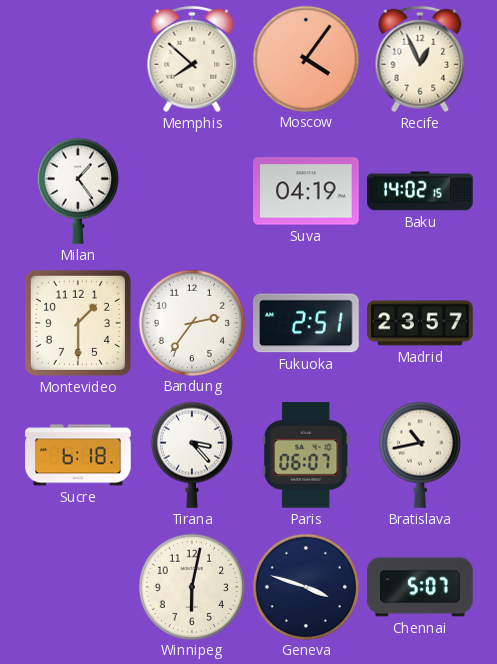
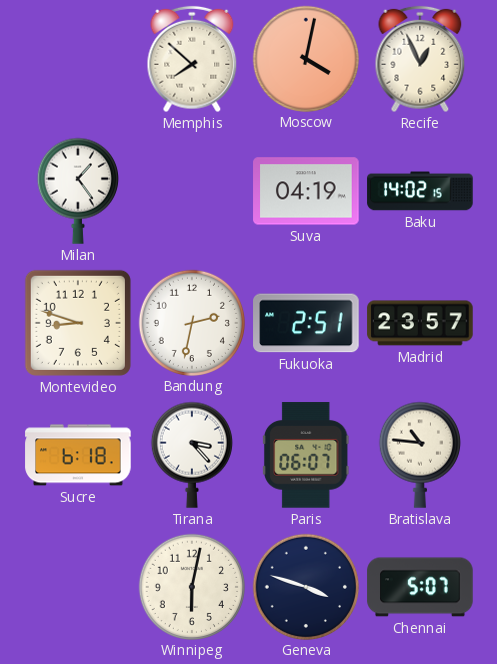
Moscow: 4:06 -> 4:02 (305, 58)
Montevideo: 1:30 -> 8:48 (78, 323)
Bandung: 2:36 -> 2:32 (191, 322)
Bratislava: 10:43 -> 10:46 (420, 455)
